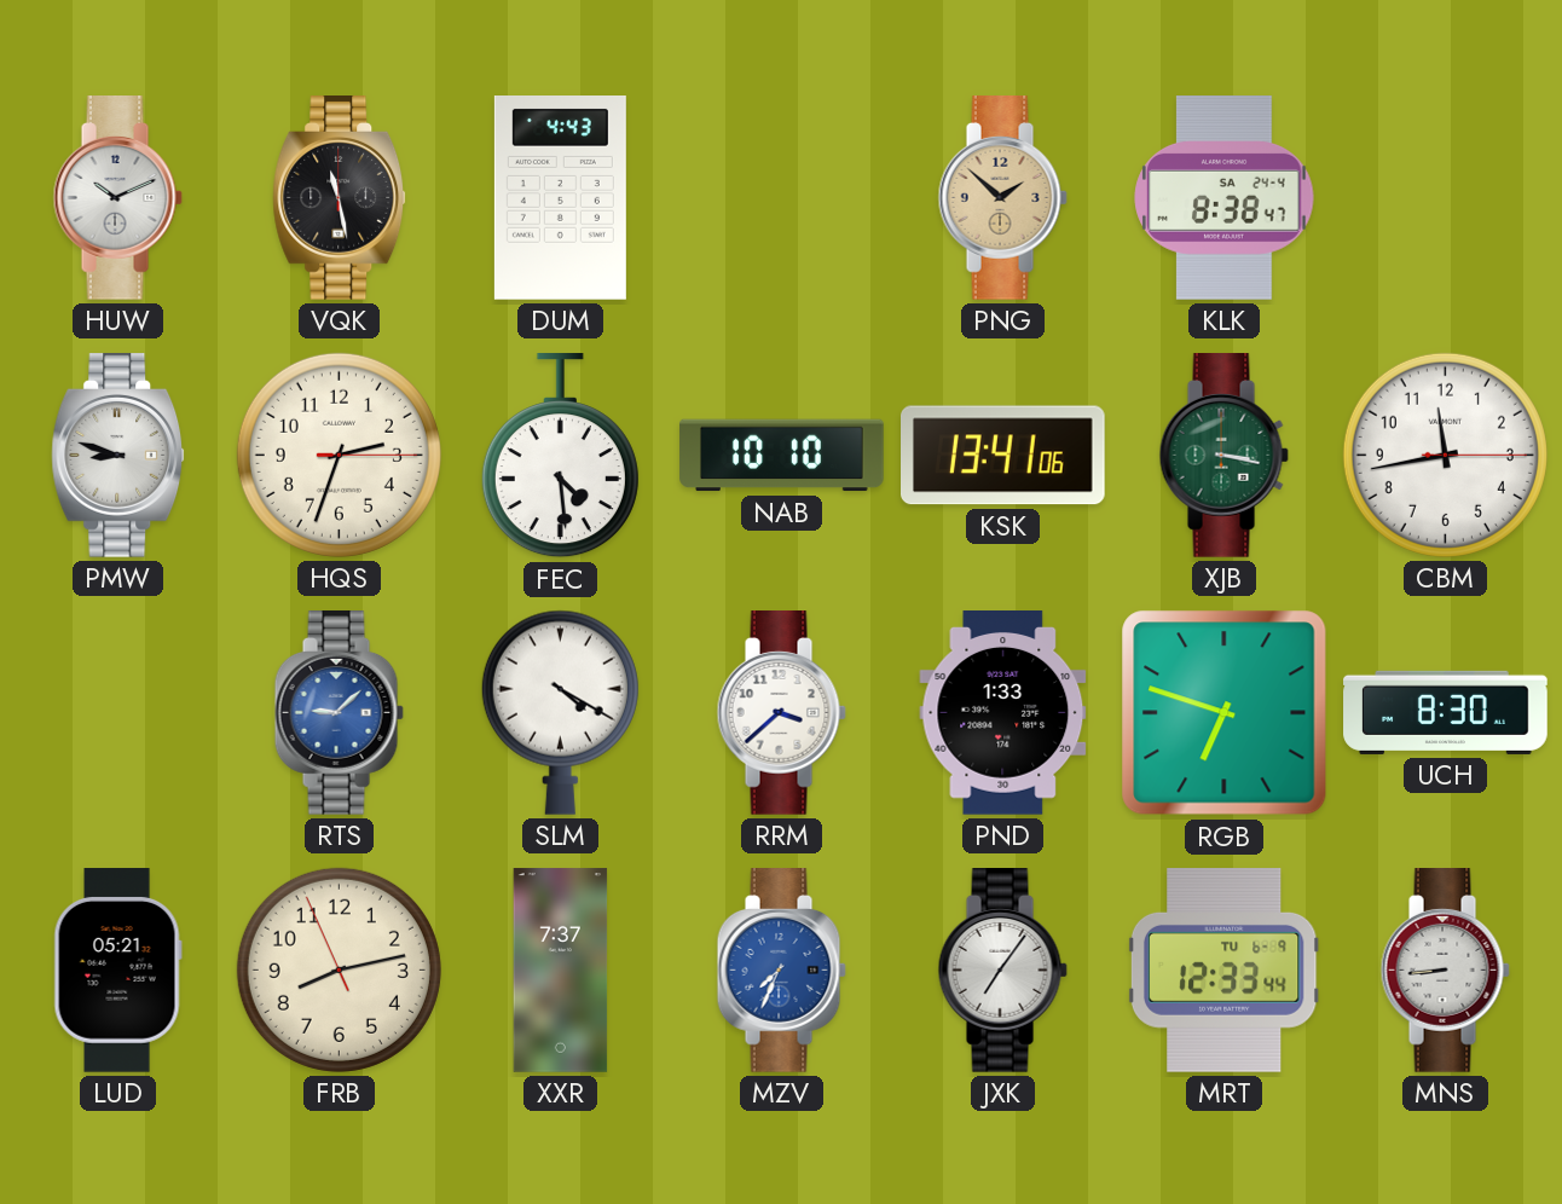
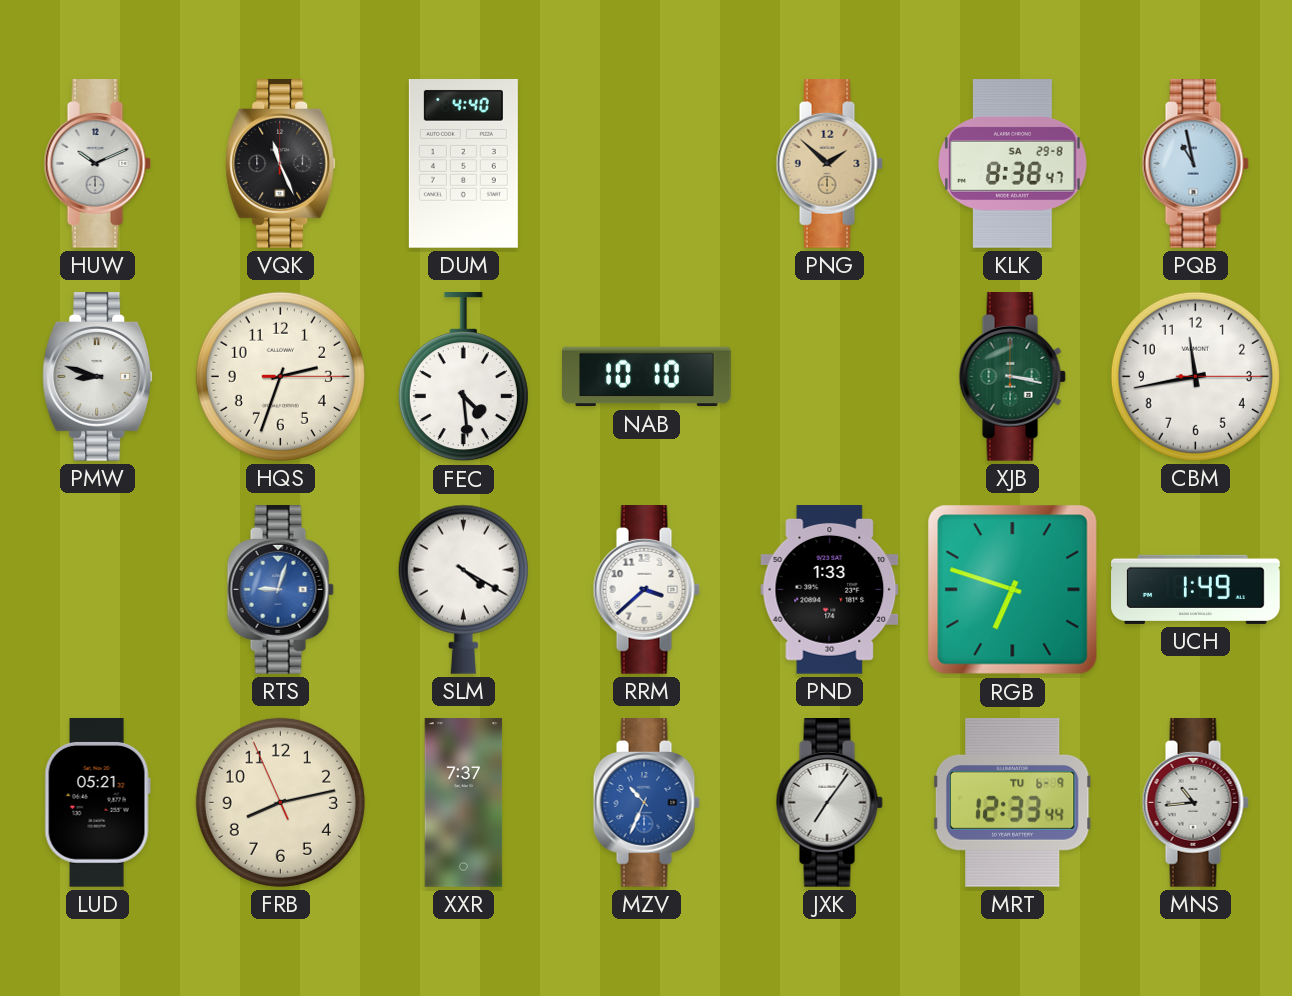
VQK: 11:28 -> 11:26 (281, 164)
DUM: 4:43 -> 4:40 (463, 164)
KLK date: SA 24-4 -> SA 29-8 (1013, 164)
PQB: none -> 10:58 (1195, 164)
KSK: 13:41 -> none (1003, 456)
RTS: 9:08 -> 9:03 (280, 590)
UCH: 8:30 -> 1:49 (1196, 589)
MZV: 7:34 -> 10:34 (646, 803)
MNS: 8:44 -> 10:44 (1195, 803)
